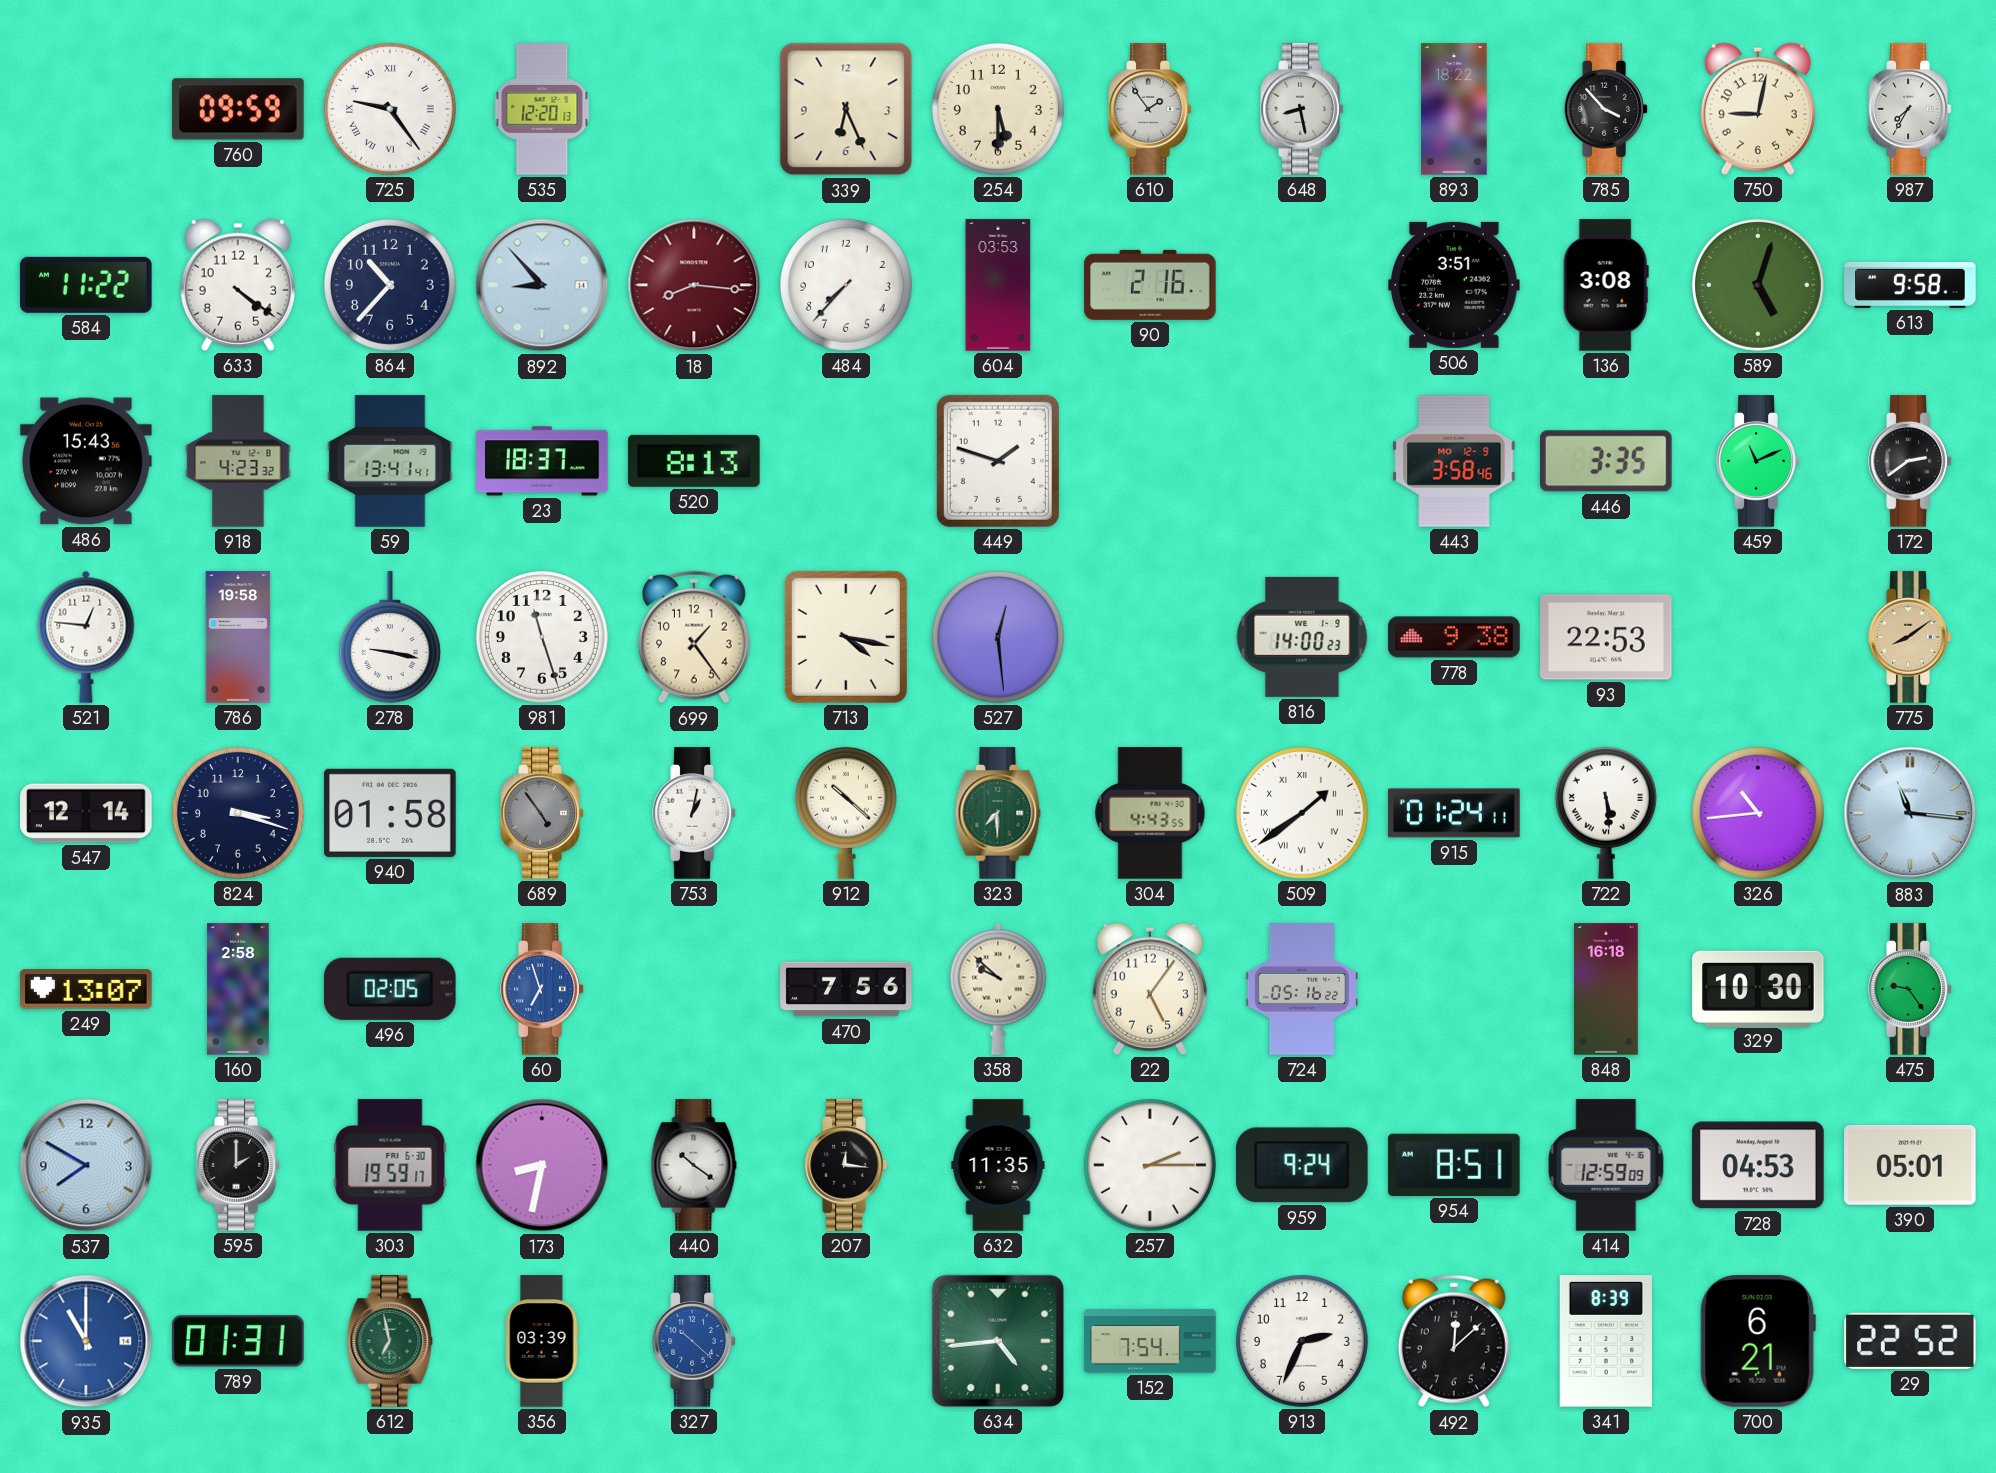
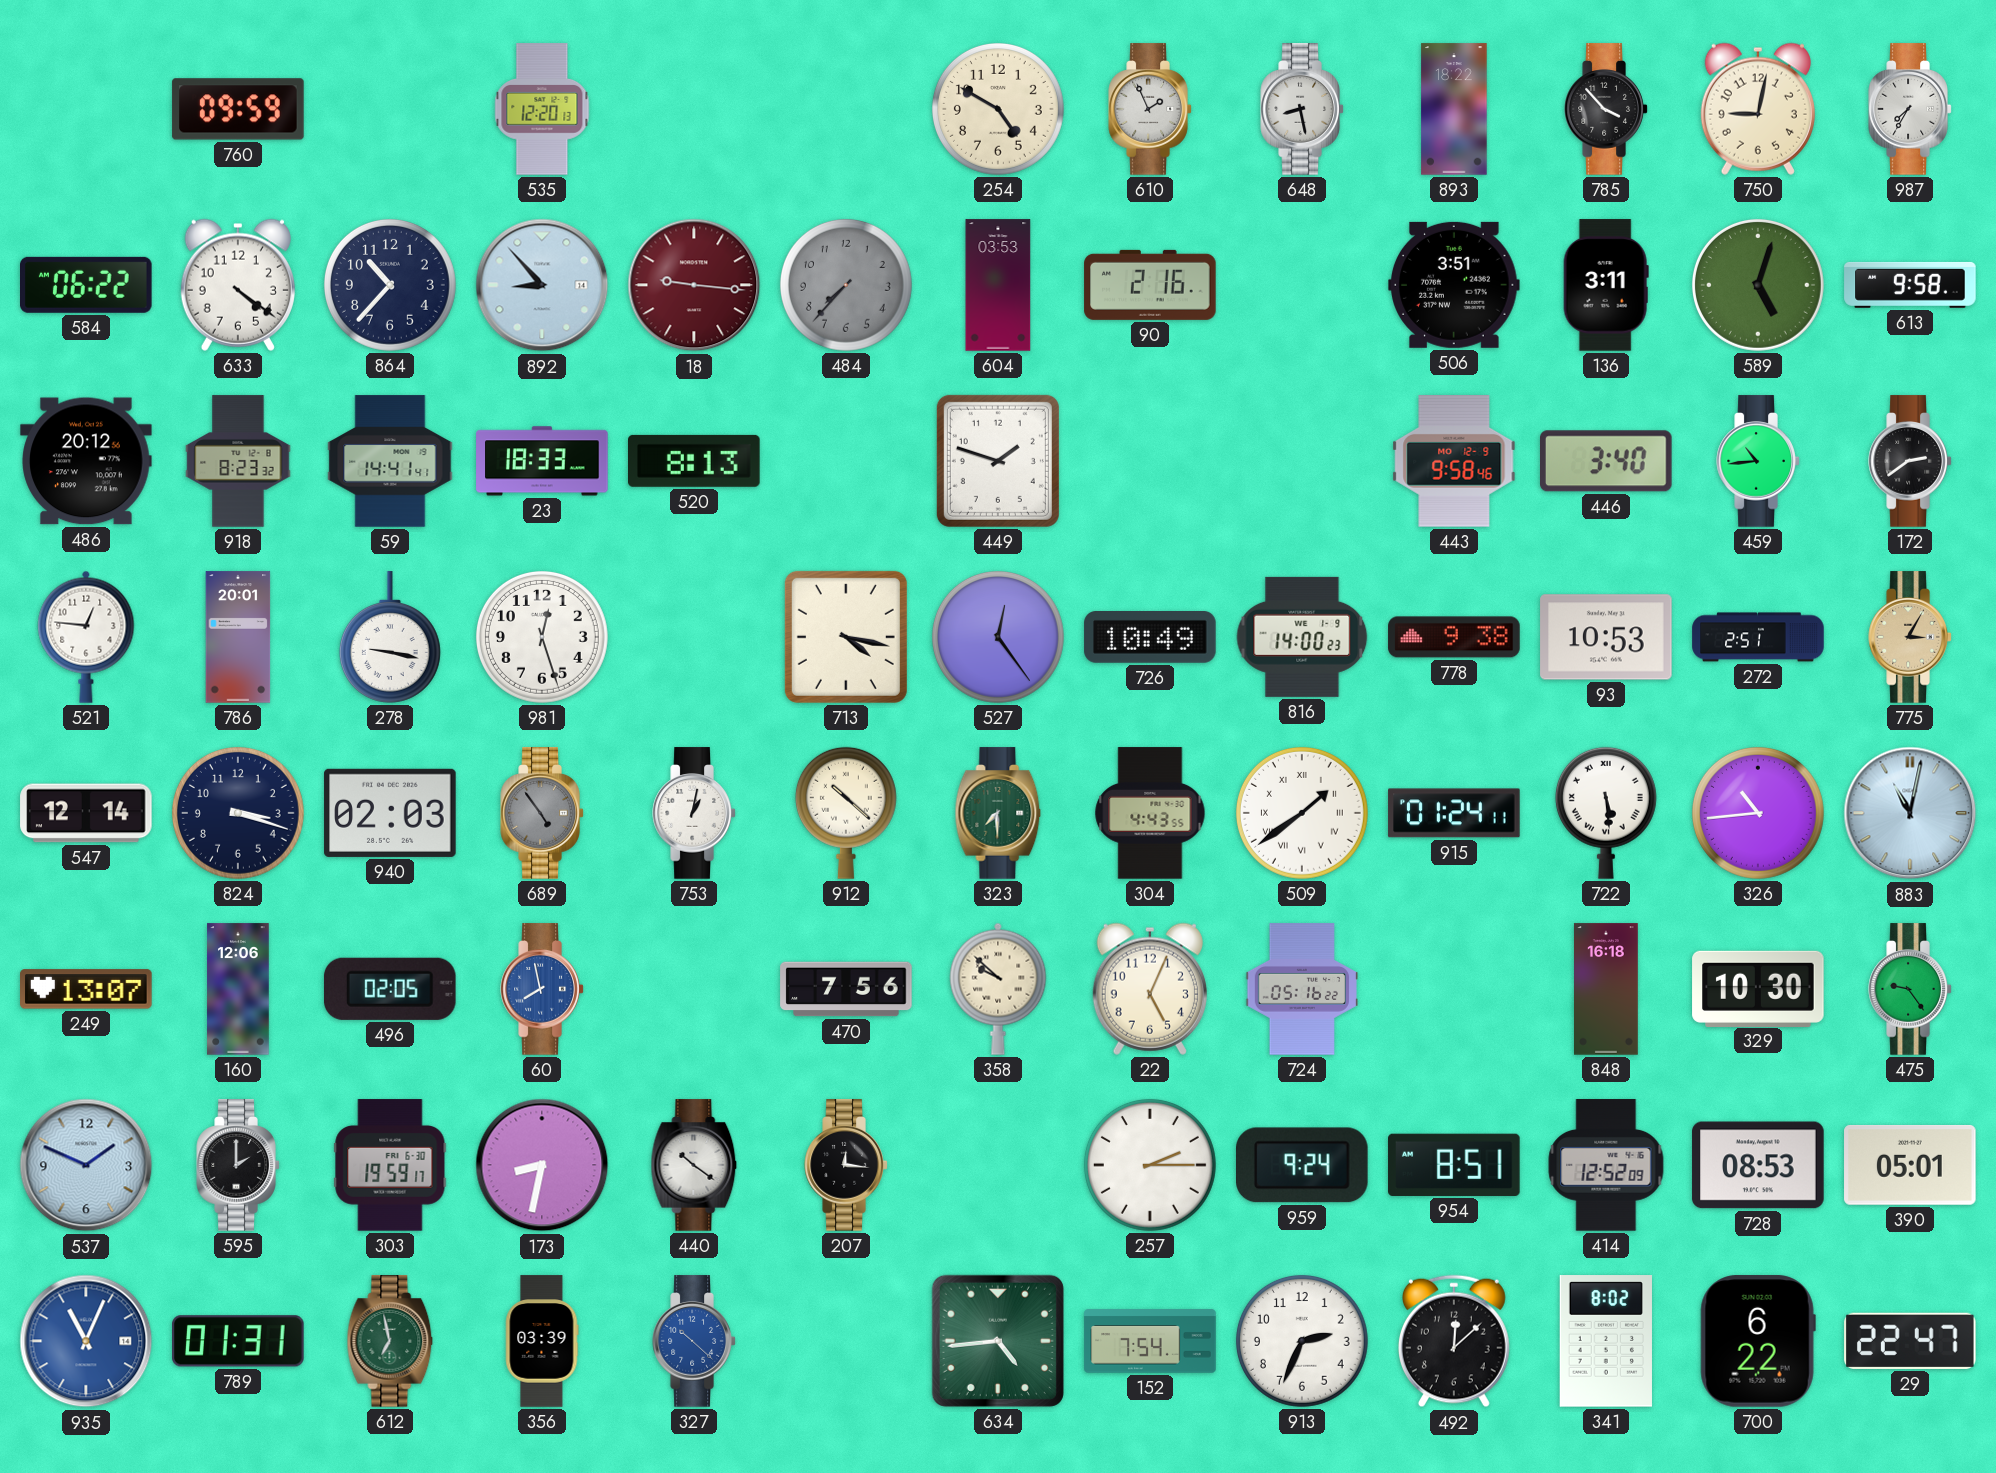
725: 9:24 -> none (390, 109)
339: 6:26 -> none (846, 109)
254: 5:30 -> 4:50 (998, 109)
610: 1:54 -> 1:56 (1150, 109)
584: 11:22 -> 06:22 (87, 285)
18: 8:16 -> 9:16 (694, 285)
484 dial: white -> grey (846, 285)
136: 3:08 -> 3:11 (1606, 285)
486: 15:43 -> 20:12 (86, 461)
918: 4:23 -> 8:23 (238, 461)
59: 13:41 -> 14:41 (390, 461)
23: 18:37 -> 18:33 (542, 461)
443: 3:58 -> 9:58 (1454, 461)
446: 3:35 -> 3:40 (1607, 461)
459: 11:11 -> 10:44 (1758, 461)
786: 19:58 -> 20:01 (238, 637)
981: 11:27 -> 12:27 (542, 637)
699: 1:24 -> none (694, 637)
527: 12:29 -> 12:24 (998, 637)
726: none -> 10:49 (1150, 638)
93: 22:53 -> 10:53 (1606, 637)
272: none -> 2:51 (1758, 637)
775: 8:09 -> 3:05 (1910, 637)
940: 01:58 -> 02:03 (390, 813)
883: 11:16 -> 11:02 (1910, 813)
160: 2:58 -> 12:06 (238, 989)
60: 6:57 -> 7:58 (542, 989)
22: 5:06 -> 5:04 (1150, 989)
537: 7:50 -> 1:49 (86, 1165)
632: 11:35 -> none (998, 1165)
414: 12:59 -> 12:52 (1606, 1165)
728: 04:53 -> 08:53 (1758, 1165)
935: 11:00 -> 11:04 (86, 1341)
341: 8:39 -> 8:02 (1606, 1341)
700: 6:21 -> 6:22 (1758, 1341)
29: 22:52 -> 22:47 (1910, 1341)
